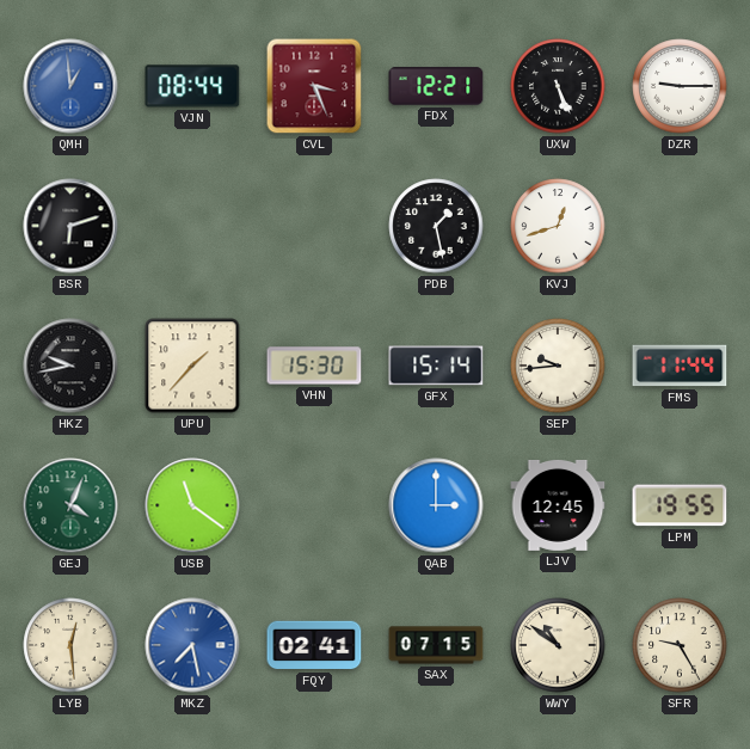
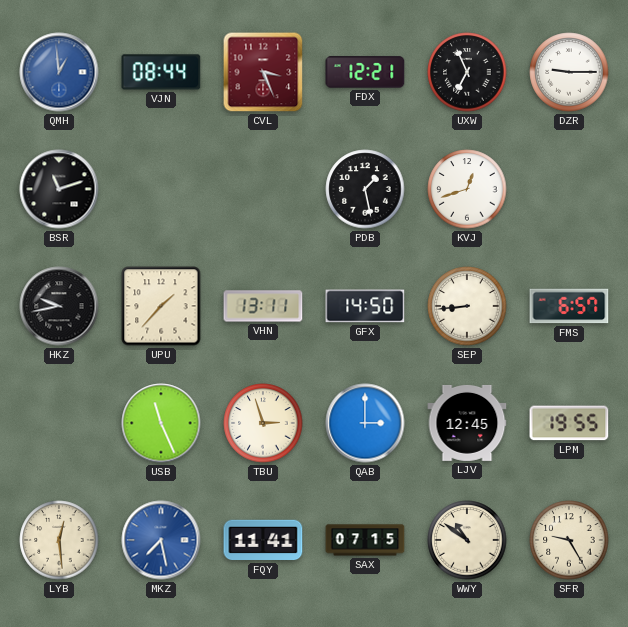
UXW: 5:26 -> 6:56 (467, 72)
BSR: 6:12 -> 11:12 (59, 189)
VHN: 15:30 -> 13:11 (263, 306)
GFX: 15:14 -> 14:50 (365, 306)
SEP: 9:44 -> 8:44 (467, 306)
FMS: 11:44 -> 6:57 (569, 306)
GEJ: 4:04 -> none (70, 505)
USB: 11:21 -> 11:26 (161, 423)
TBU: none -> 2:57 (263, 423)
FQY: 02:41 -> 11:41 (263, 540)
